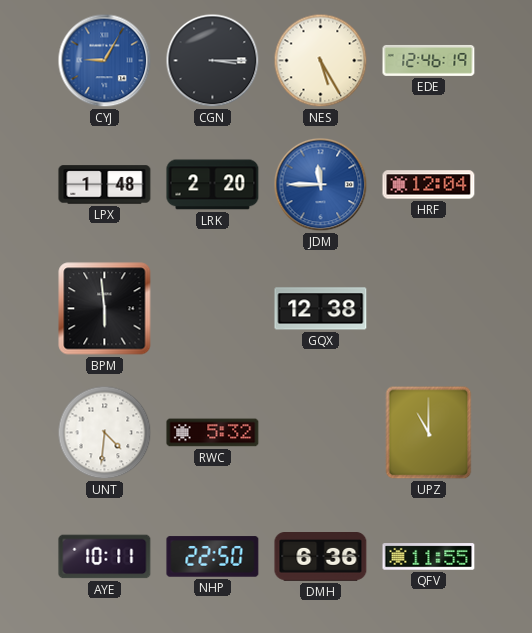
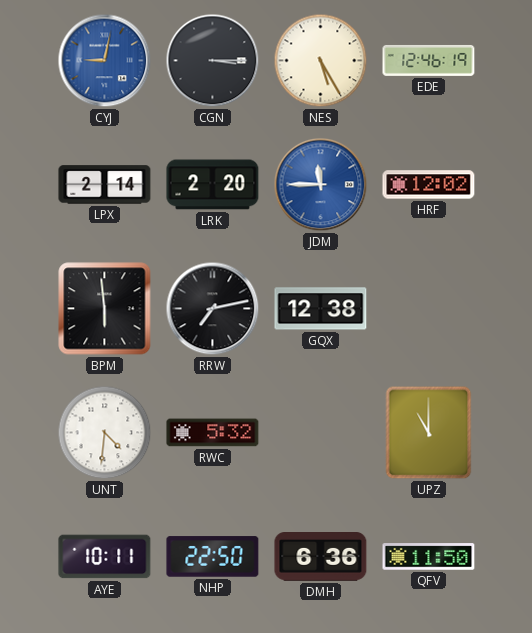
CYJ: 9:05 -> 9:02 (105, 61)
LPX: 1:48 -> 2:14 (105, 185)
HRF: 12:04 -> 12:02 (429, 185)
RRW: none -> 7:13 (213, 309)
QFV: 11:55 -> 11:50 (429, 557)
